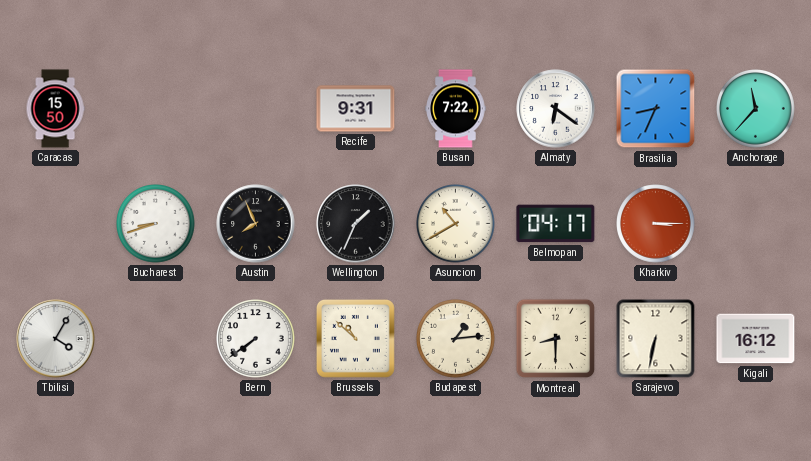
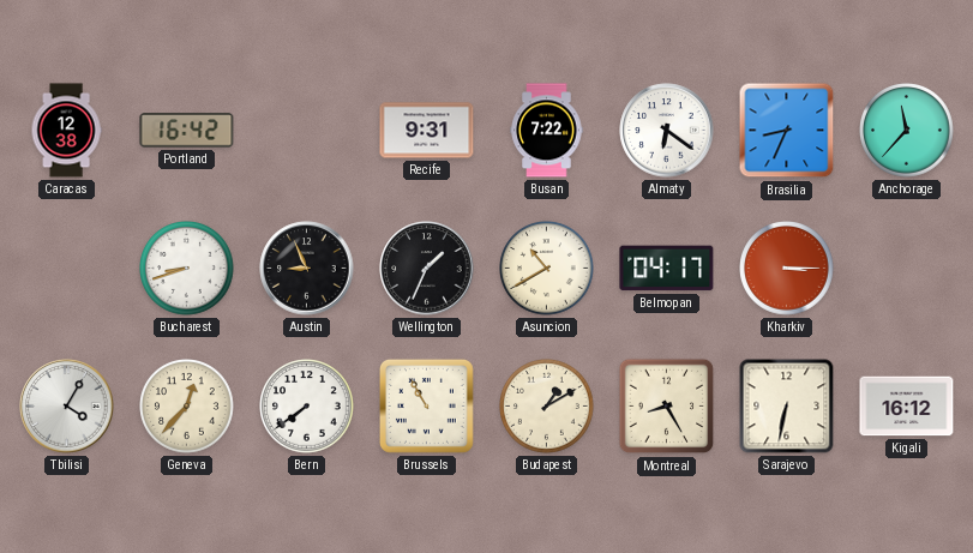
Caracas: 15:50 -> 12:38 (66, 131)
Portland: none -> 16:42 (187, 131)
Austin: 7:56 -> 8:56 (307, 269)
Geneva: none -> 12:37 (187, 407)
Brussels: 10:52 -> 10:55 (426, 405)
Budapest: 1:14 -> 1:10 (547, 407)
Montreal: 8:30 -> 8:25 (667, 407)
